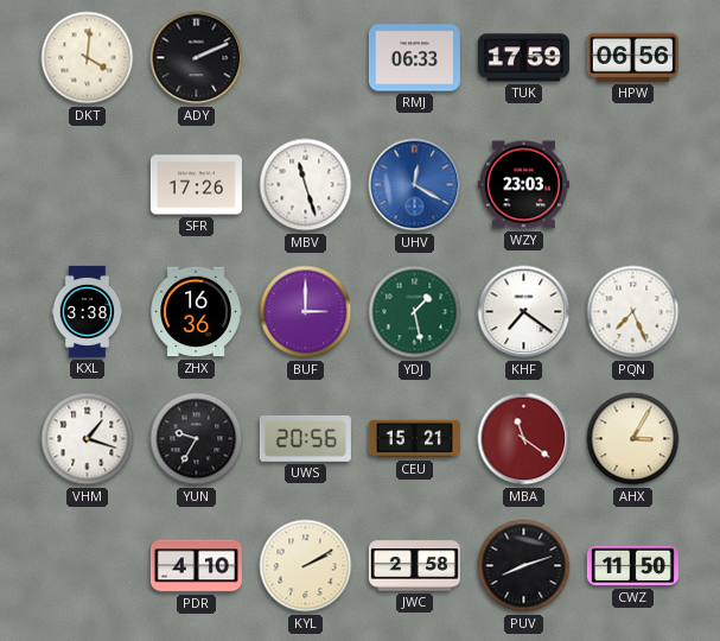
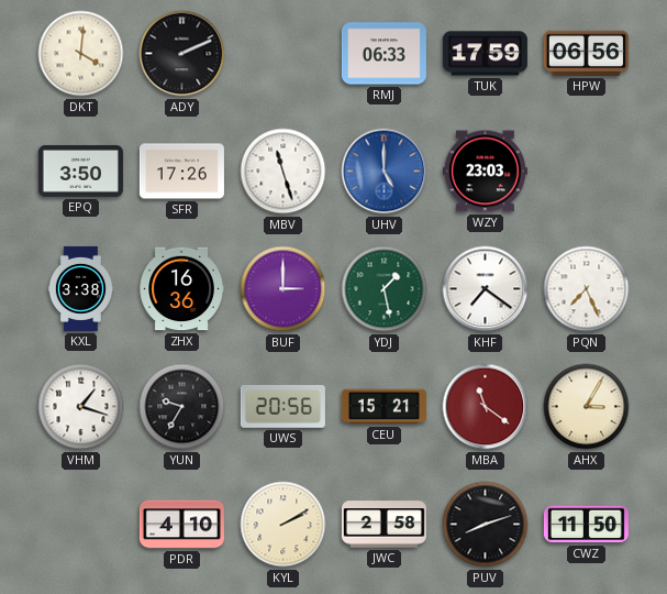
EPQ: none -> 3:50 (80, 170)
UHV: 12:20 -> 5:00 (385, 172)
